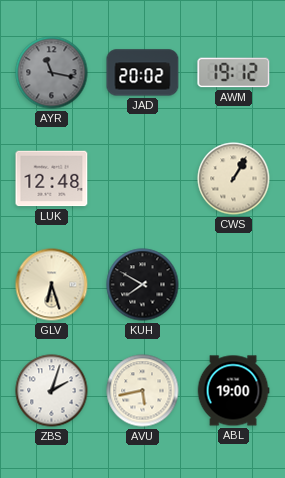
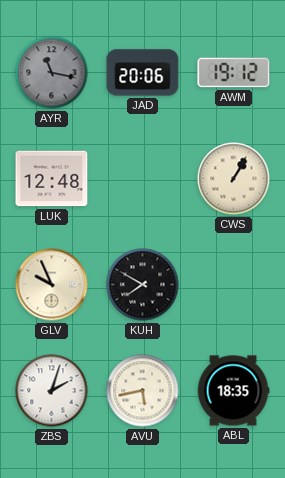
JAD: 20:02 -> 20:06 (143, 73)
GLV: 6:27 -> 9:56 (52, 285)
ABL: 19:00 -> 18:35 (233, 391)
